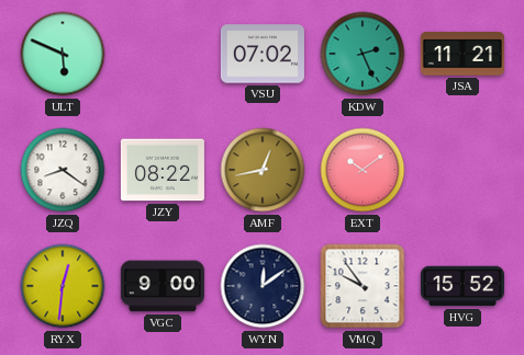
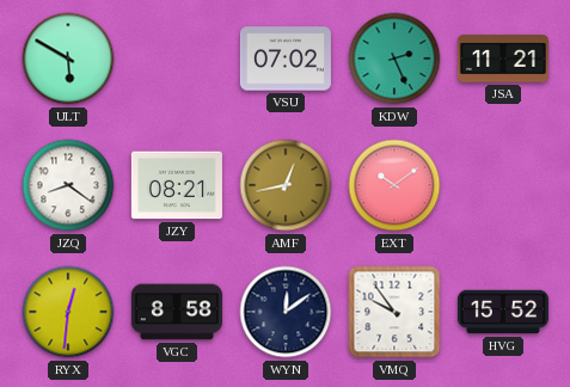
ULT: 5:49 -> 5:50 (68, 59)
JZY: 08:22 -> 08:21 (177, 185)
VGC: 9:00 -> 8:58 (177, 312)
